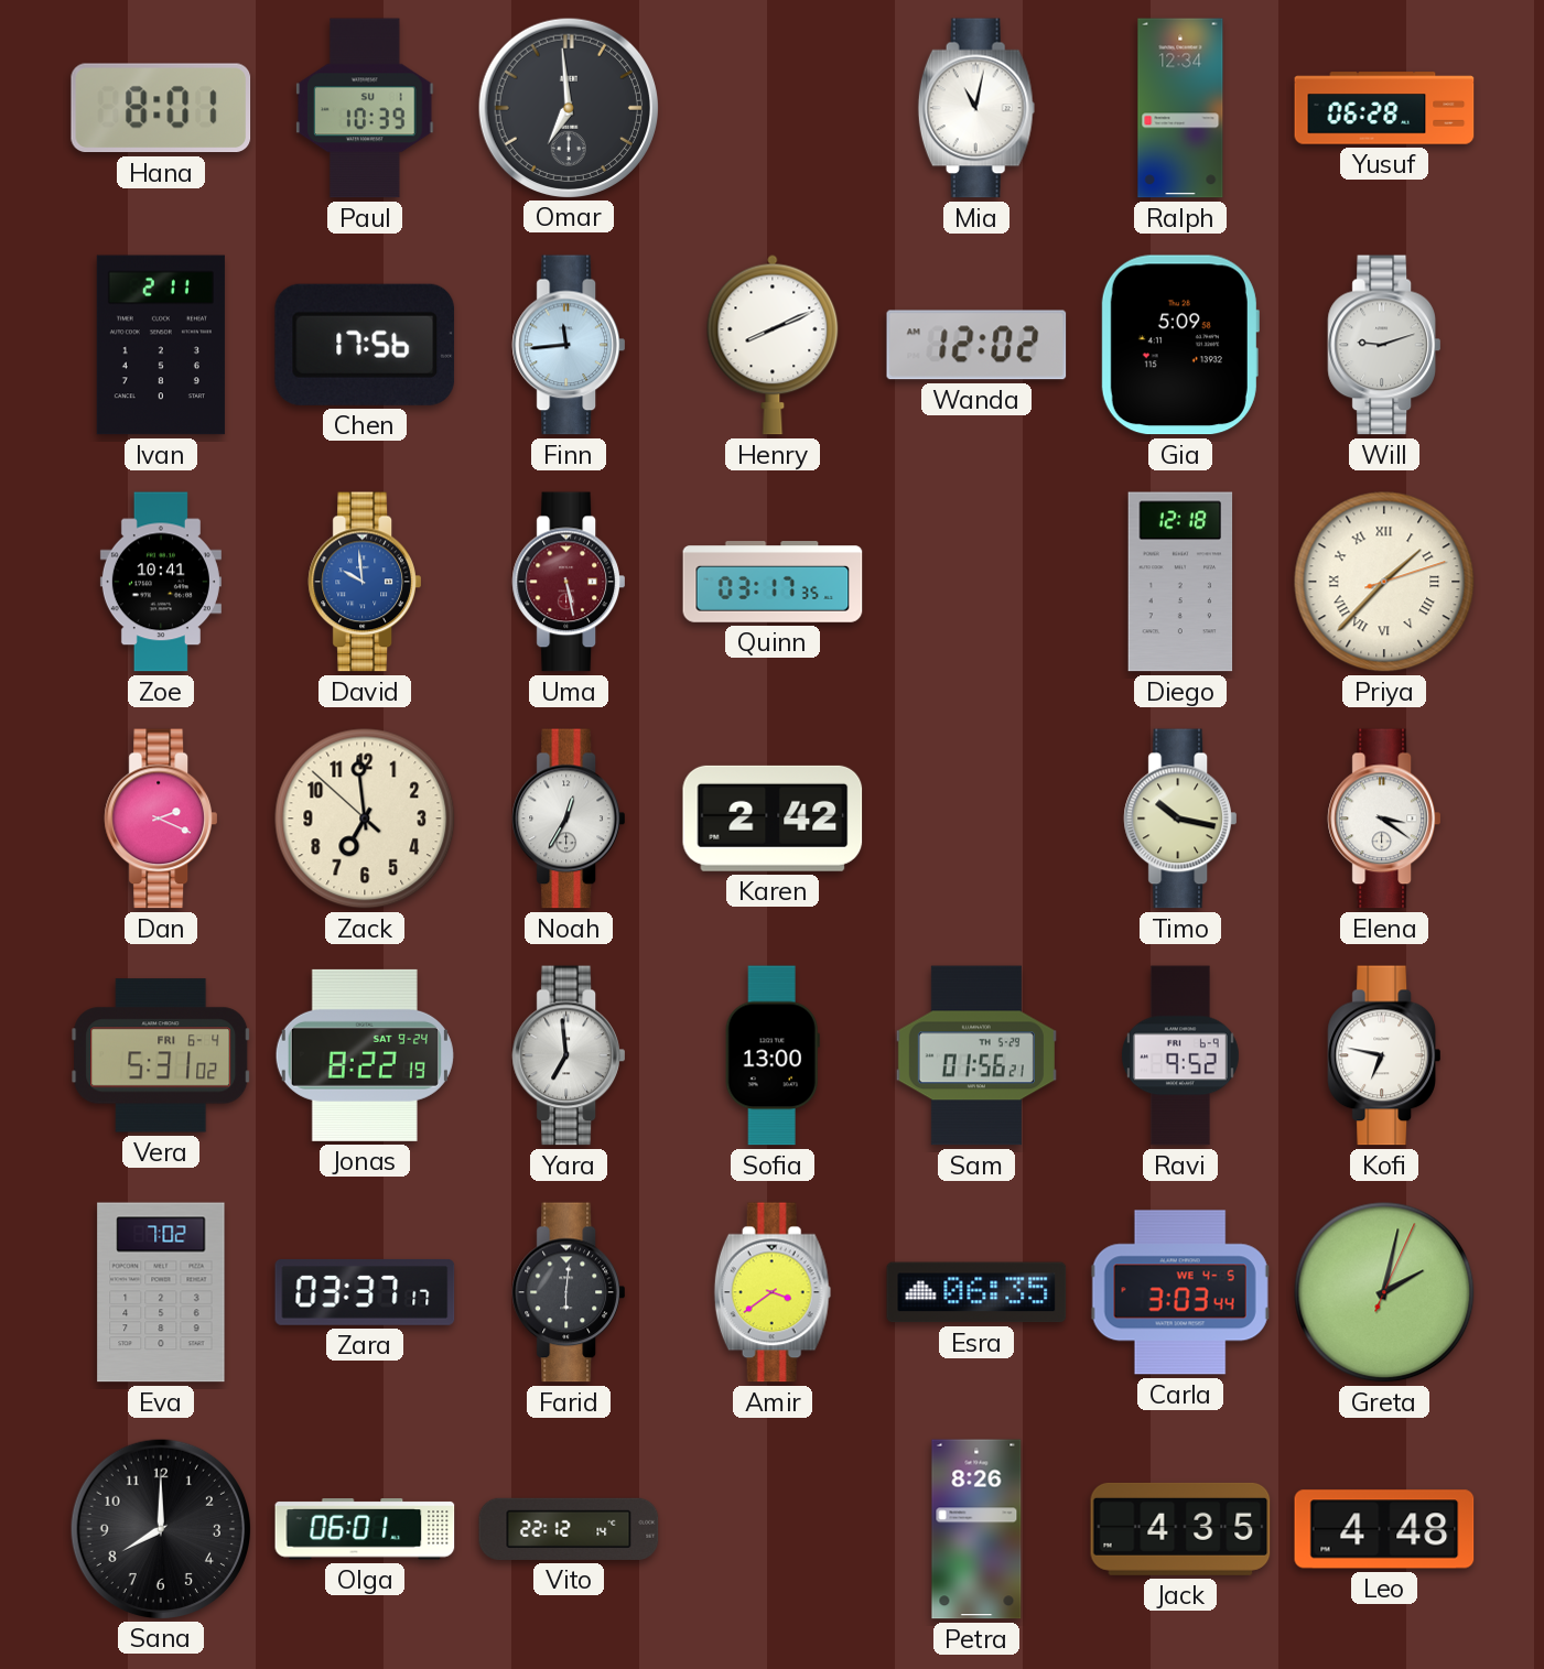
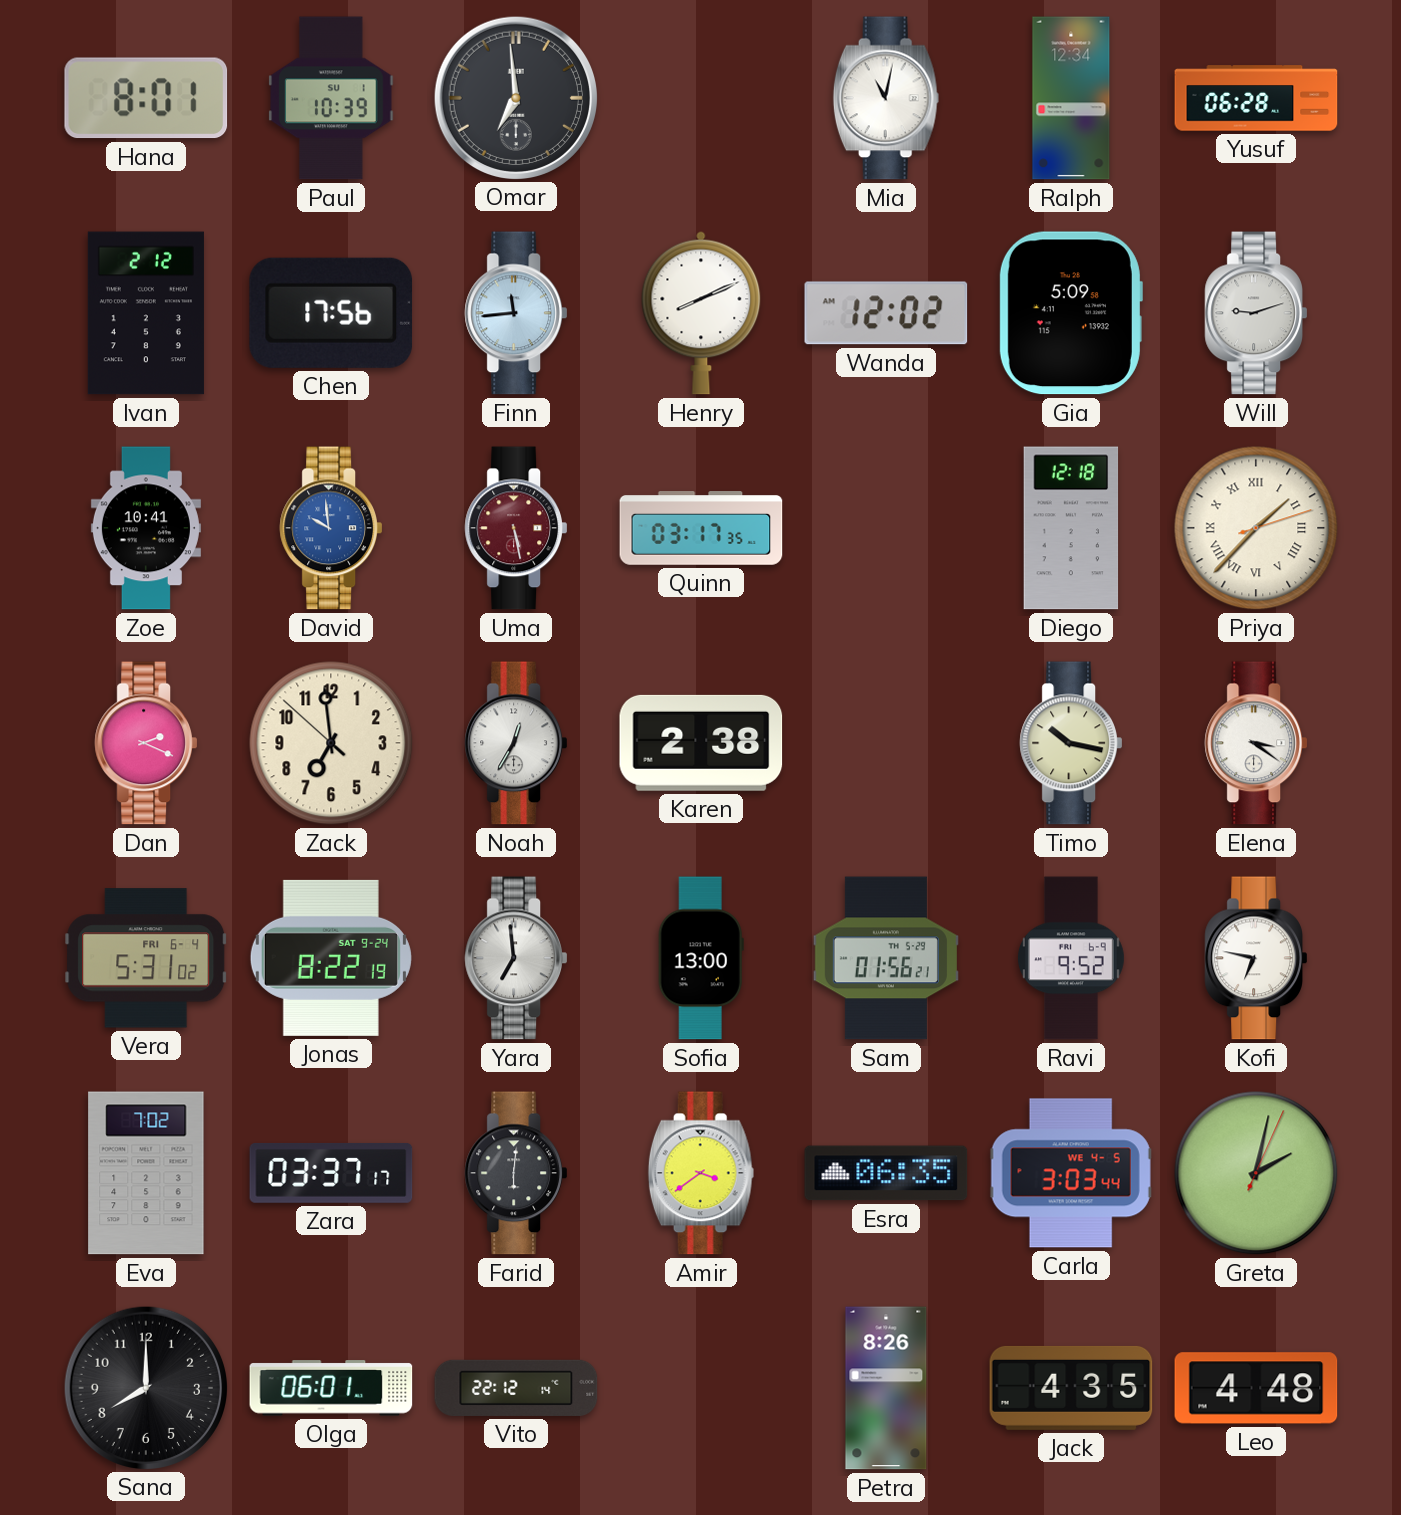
Ivan: 2:11 -> 2:12 (146, 313)
Karen: 2:42 -> 2:38 (701, 743)
